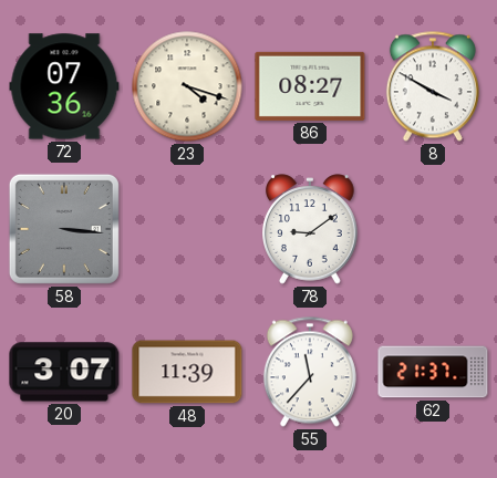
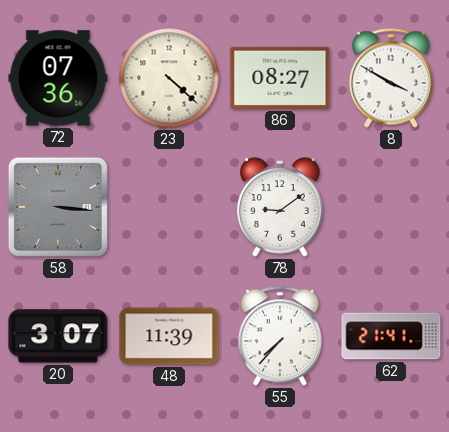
23: 4:18 -> 4:22 (169, 78)
55: 11:37 -> 7:37 (280, 336)
62: 21:37 -> 21:41 (391, 336)
